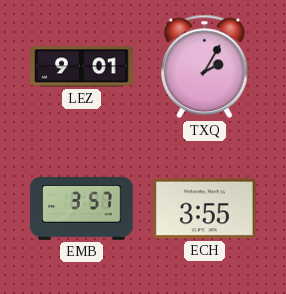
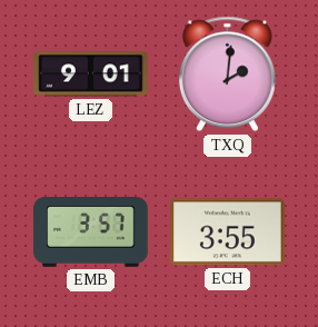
TXQ: 2:05 -> 2:01 (227, 75)
